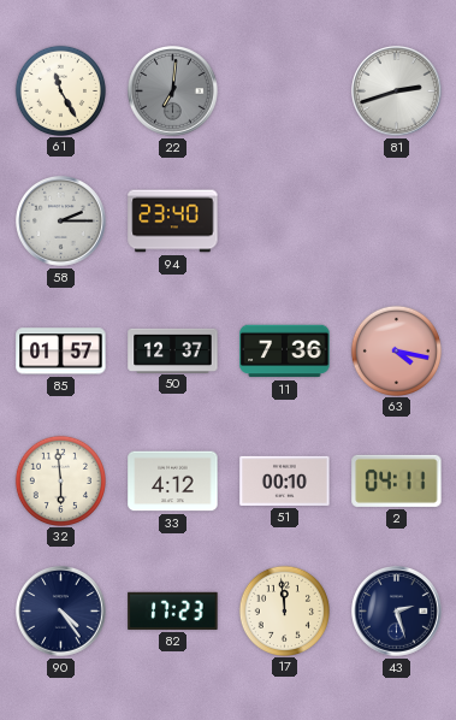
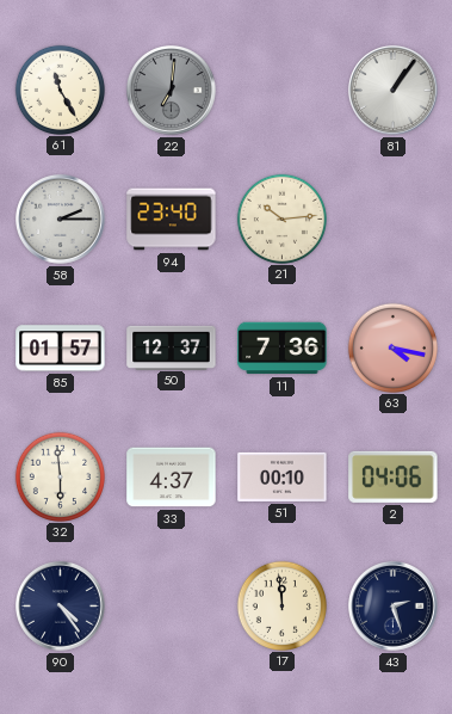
81: 2:42 -> 1:06 (394, 91)
21: none -> 10:14 (281, 218)
33: 4:12 -> 4:37 (172, 478)
2: 04:11 -> 04:06 (394, 476)
82: 17:23 -> none (173, 610)
